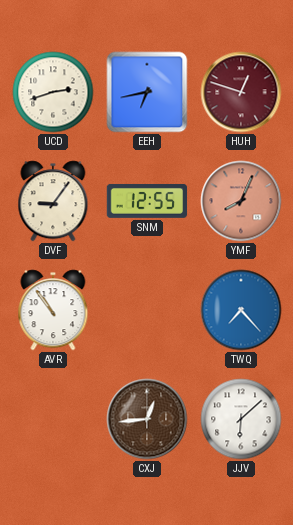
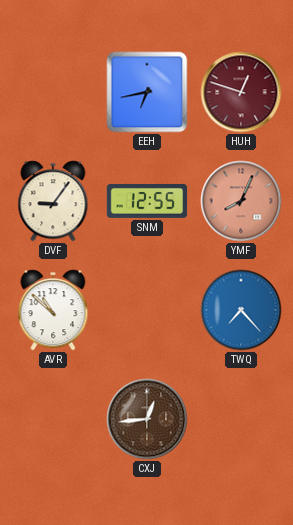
UCD: 2:42 -> none (53, 92)
AVR: 10:54 -> 10:52 (53, 310)
JJV: 6:08 -> none (241, 419)
